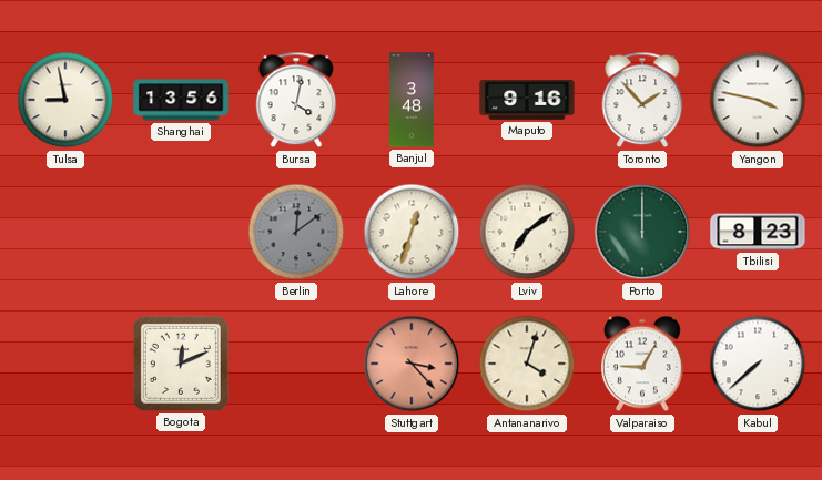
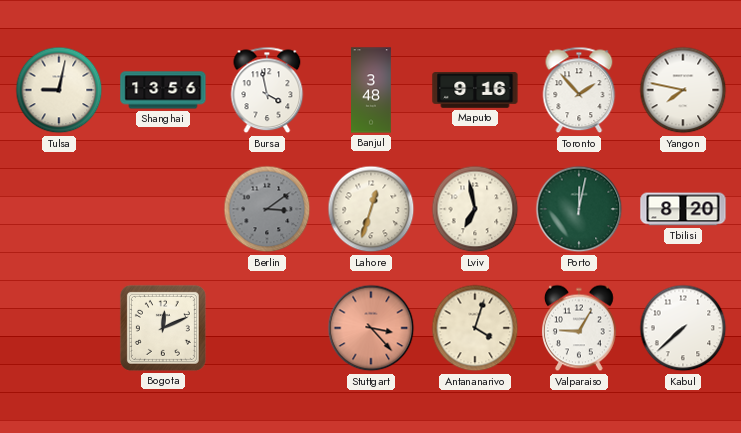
Tulsa: 8:58 -> 9:02 (59, 90)
Bursa: 4:02 -> 3:58 (267, 90)
Yangon: 3:47 -> 7:47 (683, 90)
Berlin: 12:09 -> 3:09 (267, 209)
Lviv: 7:09 -> 6:58 (475, 209)
Porto: 12:00 -> 12:02 (579, 209)
Tbilisi: 8:23 -> 8:20 (683, 209)
